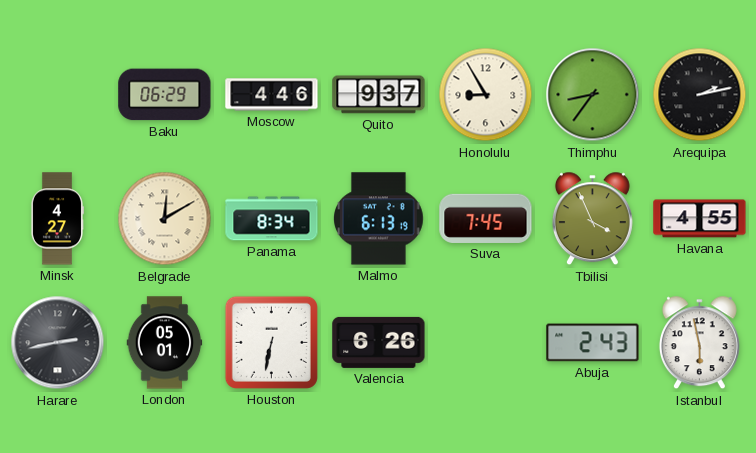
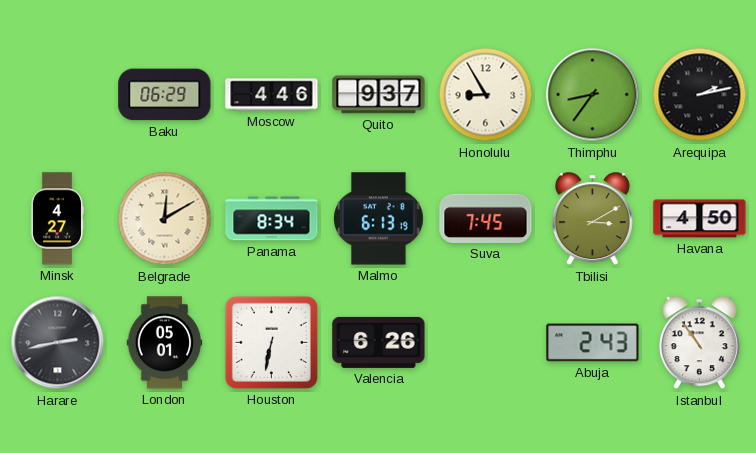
Tbilisi: 3:56 -> 3:10 (592, 219)
Havana: 4:55 -> 4:50 (700, 219)
Istanbul: 5:58 -> 10:54 (699, 343)
